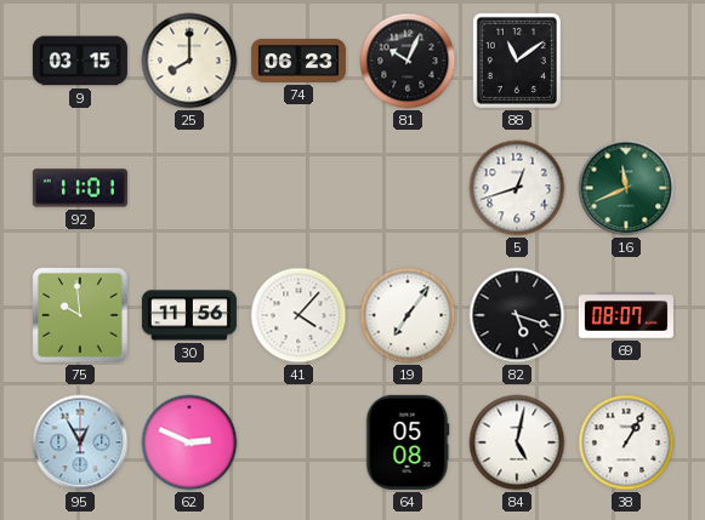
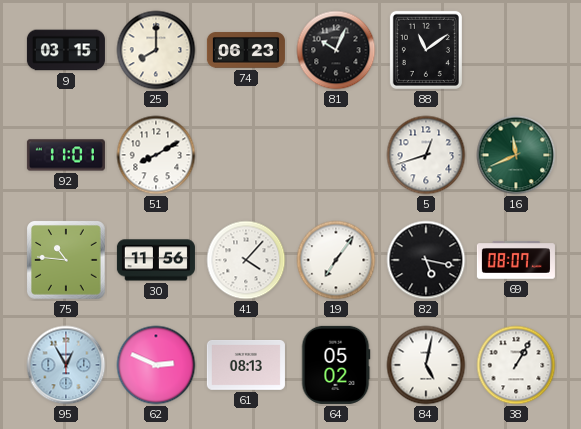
51: none -> 8:10 (156, 155)
75: 9:59 -> 10:46 (67, 261)
82: 5:18 -> 5:17 (426, 260)
61: none -> 08:13 (246, 365)
64: 05:08 -> 05:02 (336, 365)
